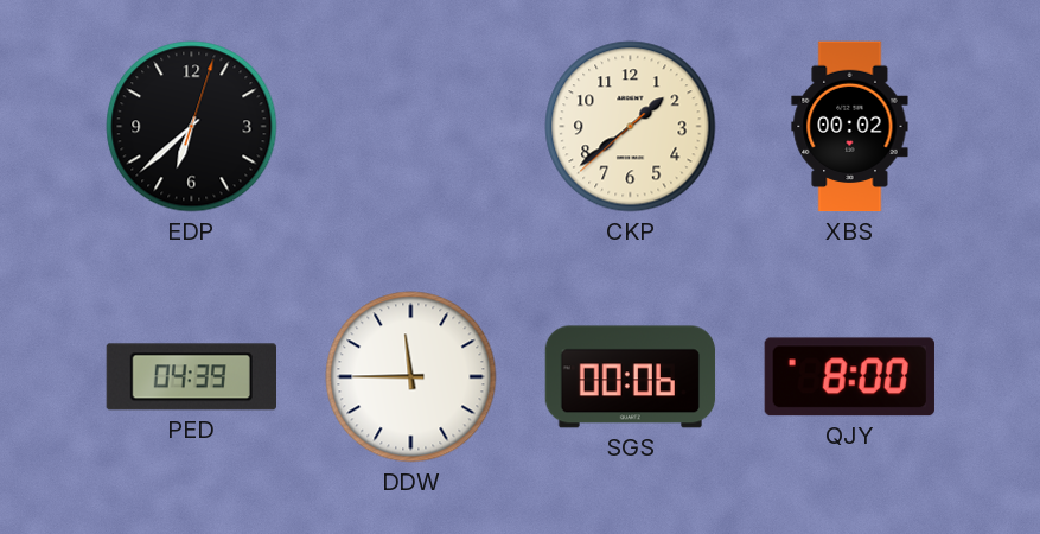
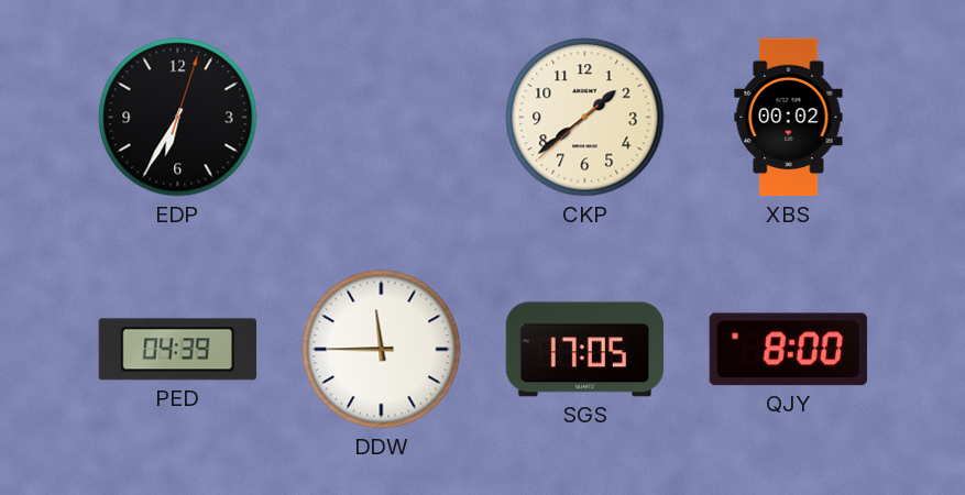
EDP: 6:38 -> 6:35 (178, 118)
SGS: 00:06 -> 17:05 (585, 350)
